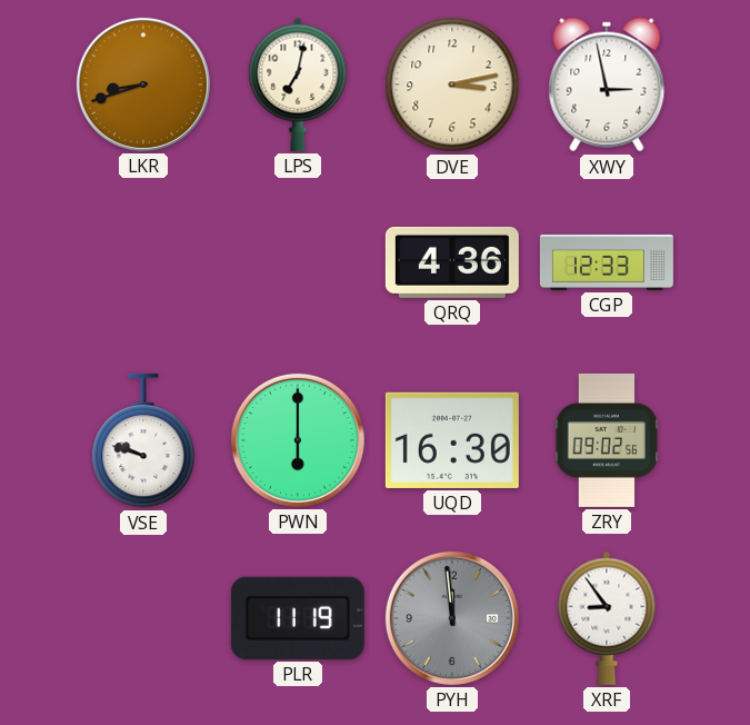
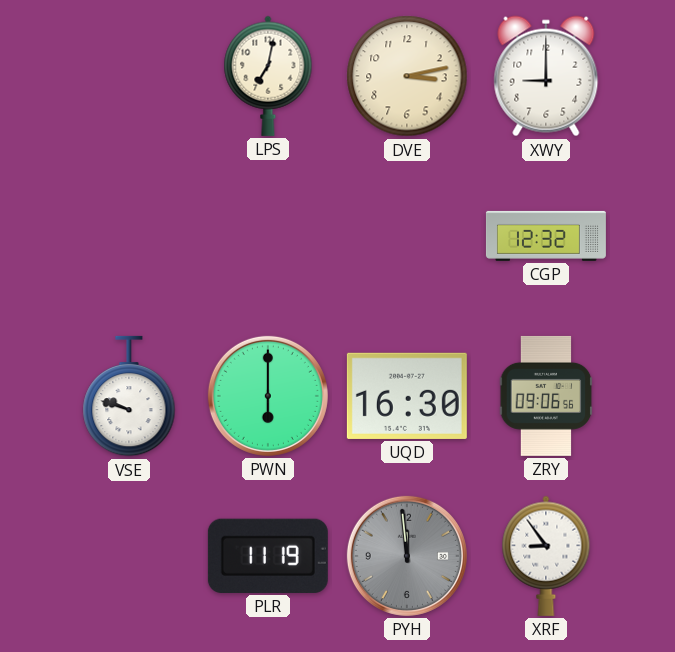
LKR: 8:42 -> none (143, 85)
XWY: 2:58 -> 9:00 (546, 76)
QRQ: 4:36 -> none (452, 262)
CGP: 12:33 -> 12:32 (546, 236)
ZRY: 09:02 -> 09:06 (546, 396)
